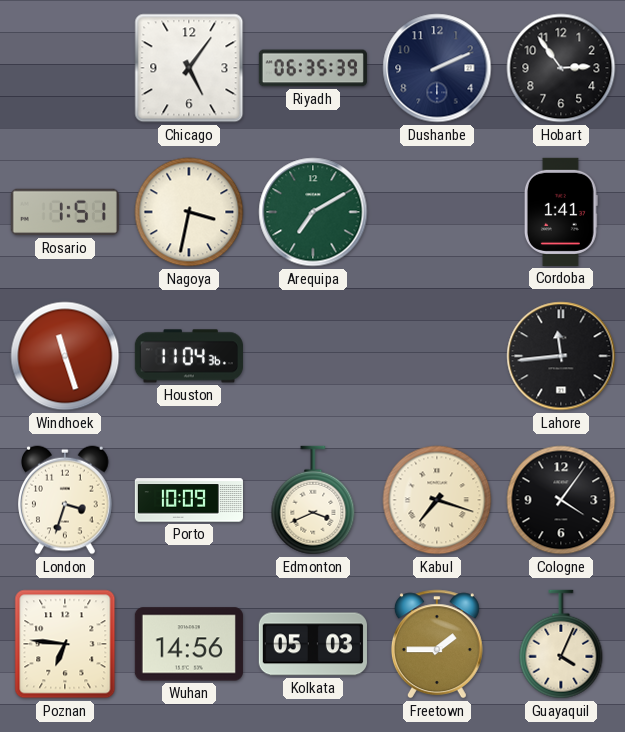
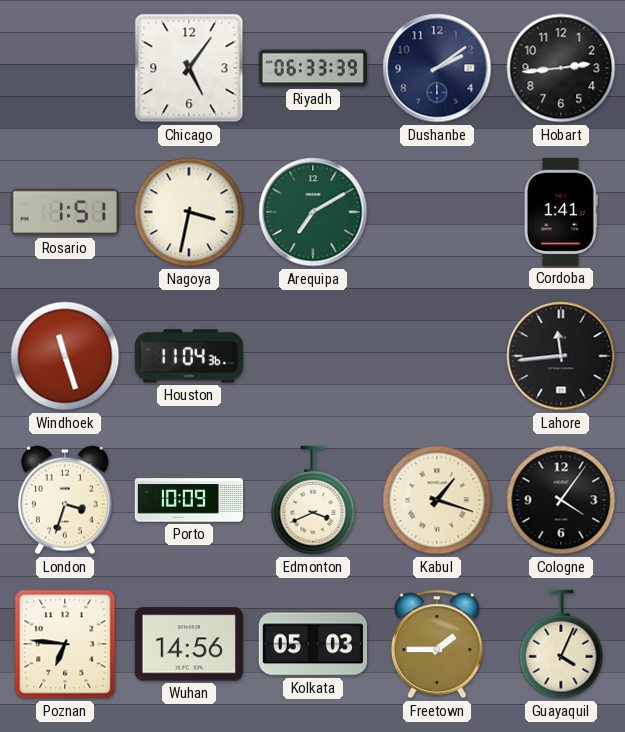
Riyadh: 06:35 -> 06:33 (313, 68)
Dushanbe: 2:11 -> 2:09 (437, 68)
Hobart: 2:54 -> 2:44 (561, 68)
Kabul: 7:18 -> 1:18 (437, 500)
